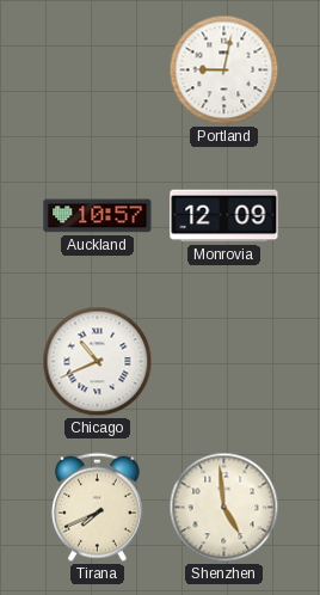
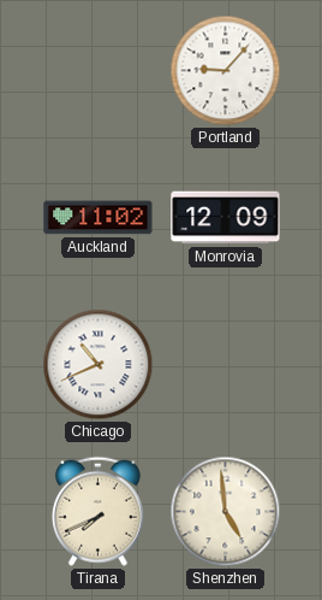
Portland: 9:02 -> 9:07 (226, 71)
Auckland: 10:57 -> 11:02 (99, 218)
